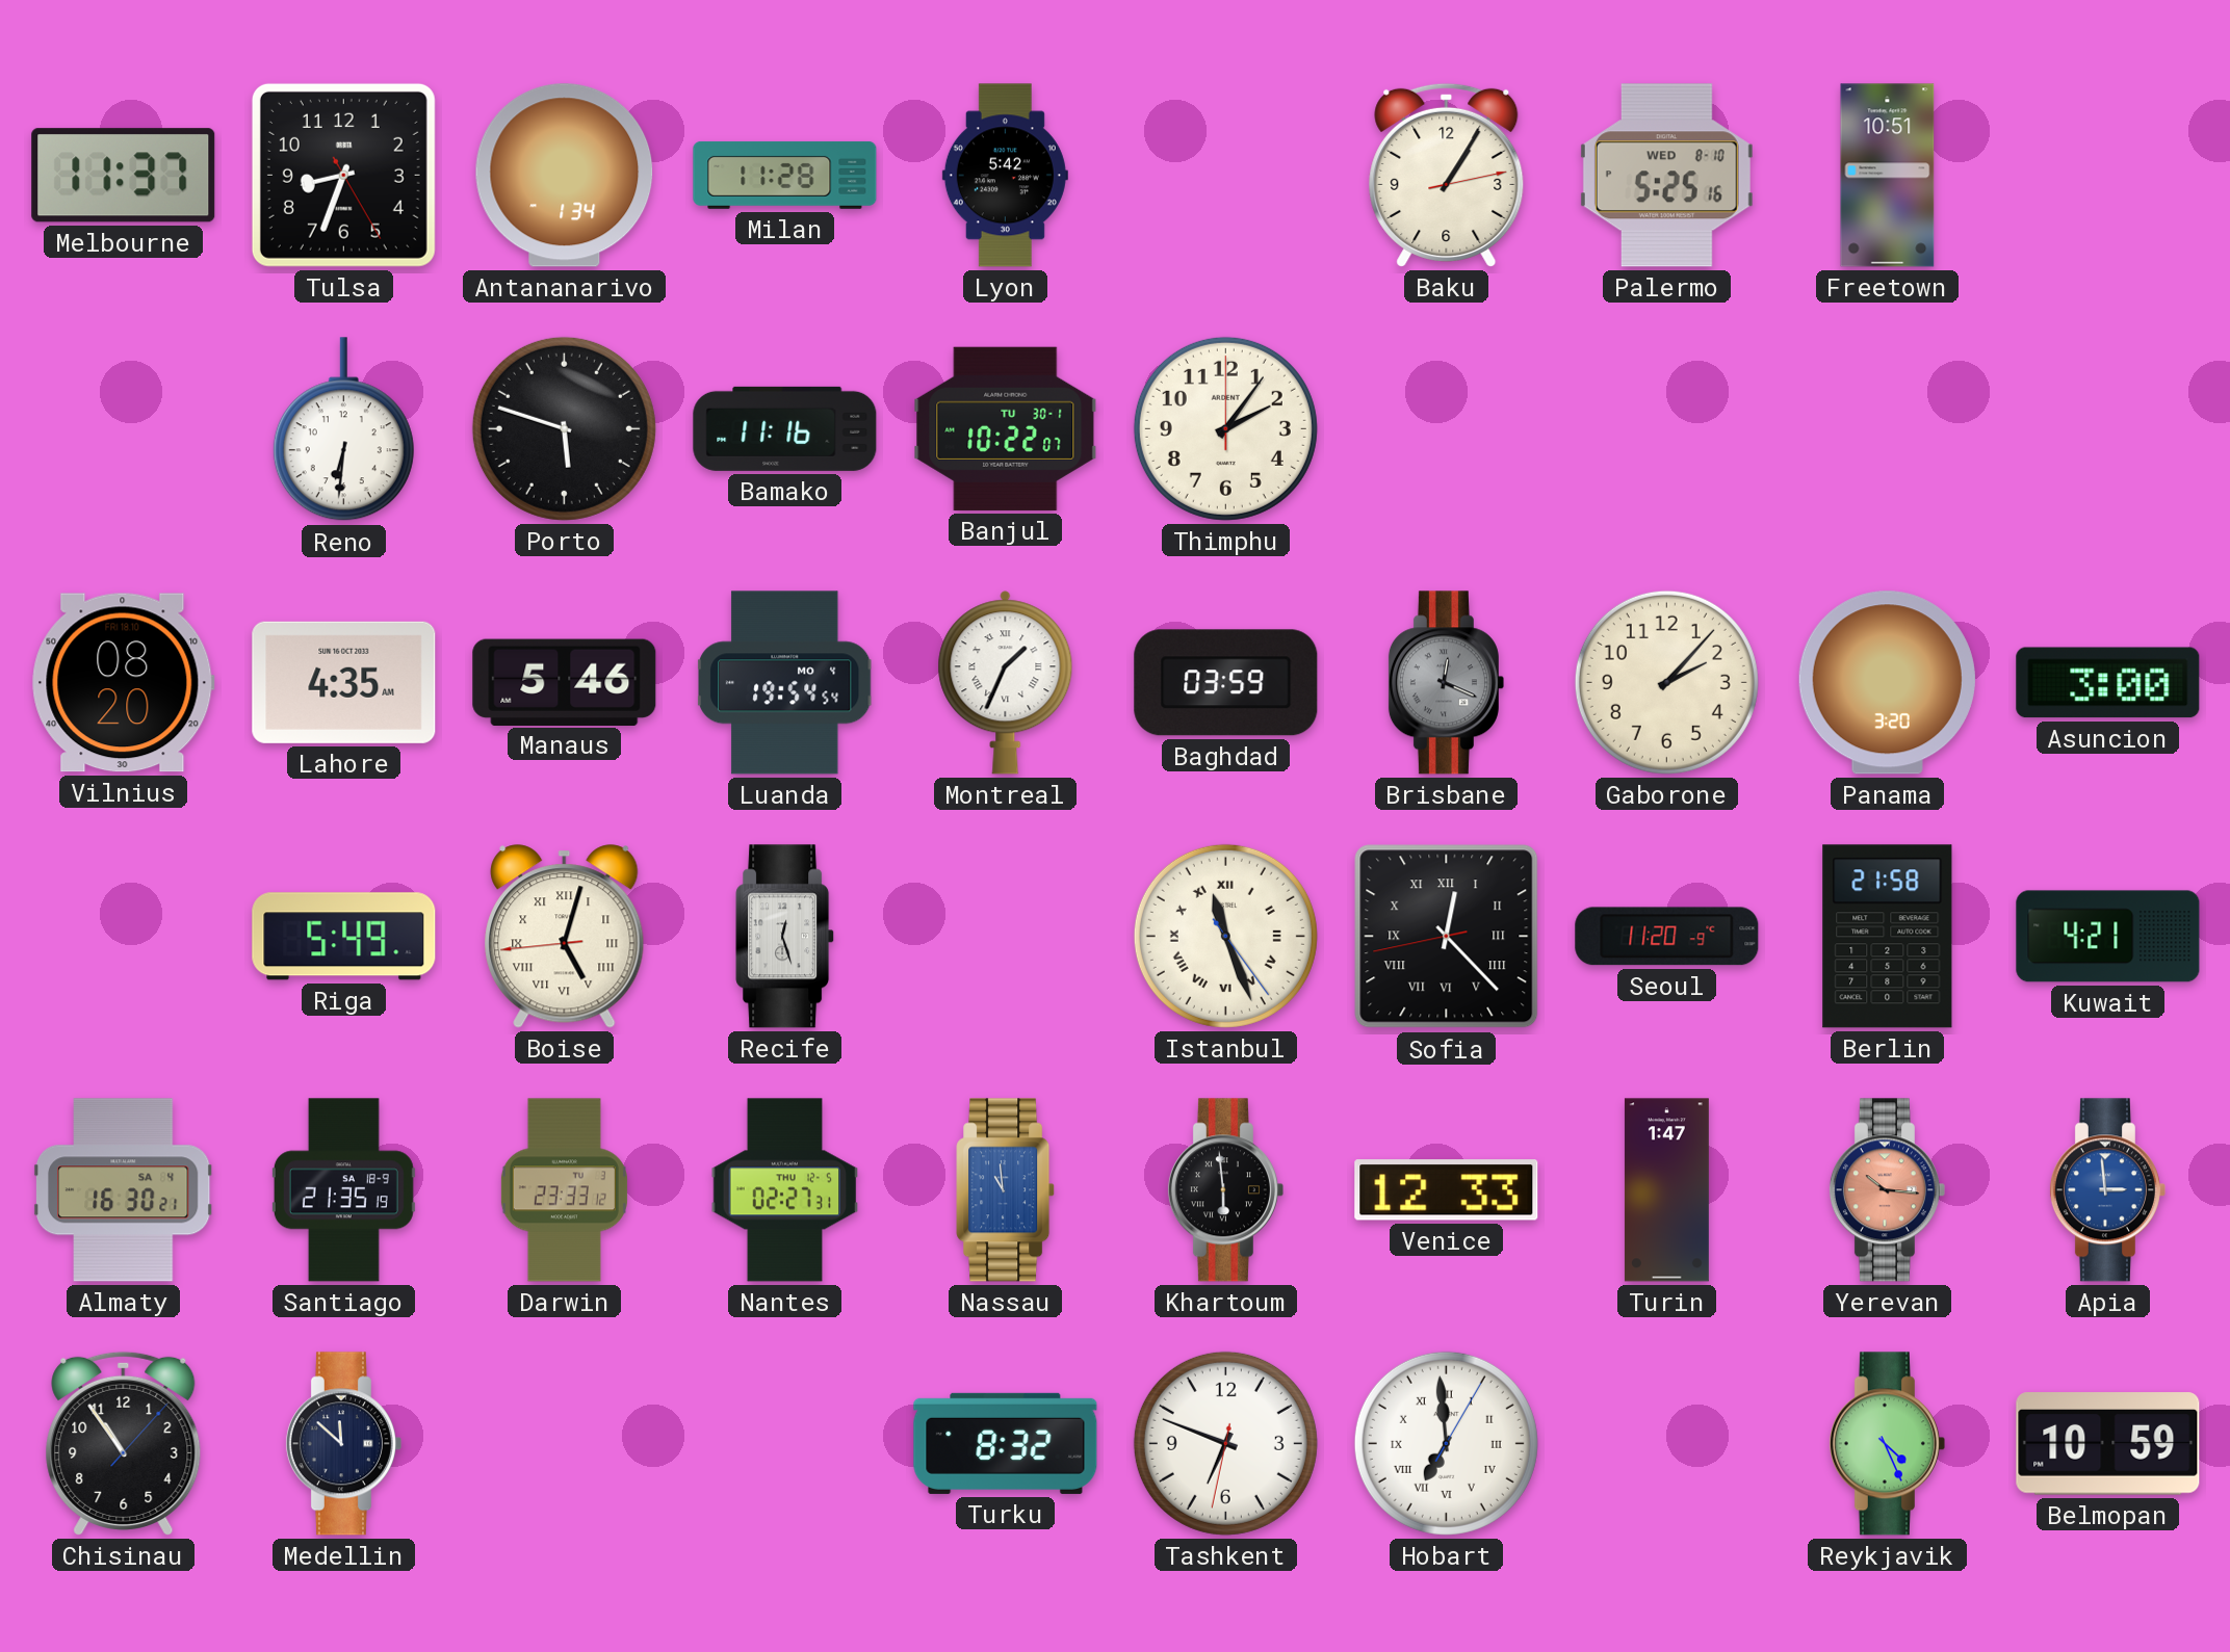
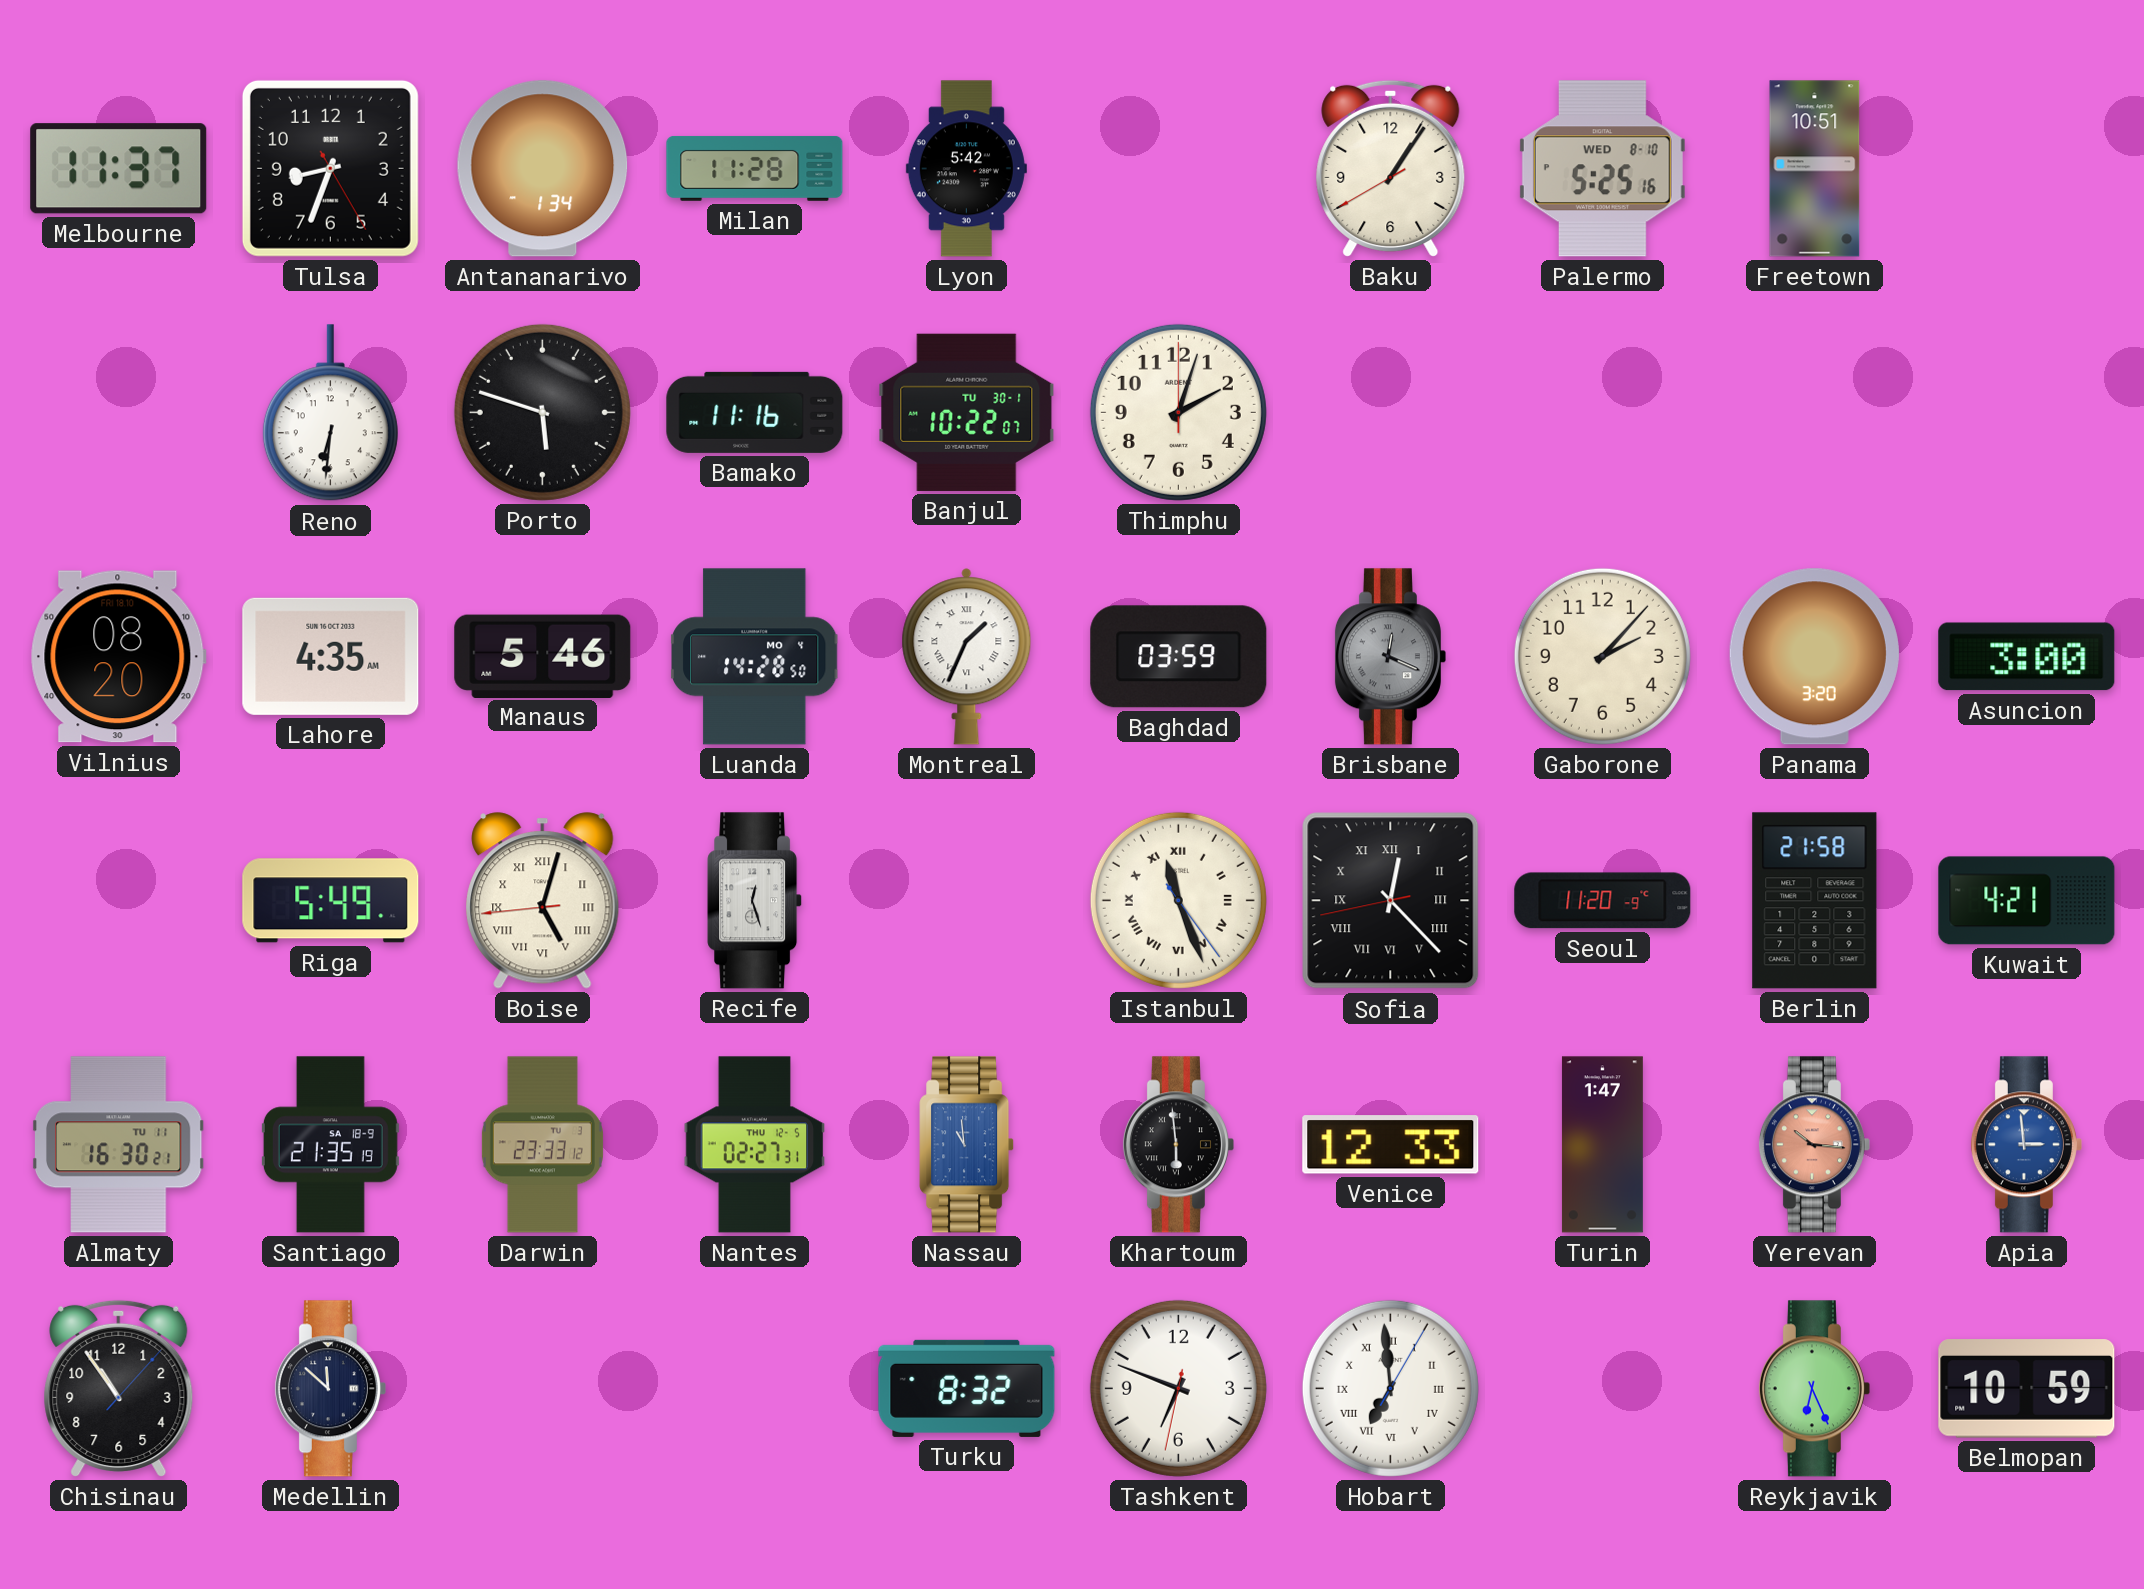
Baku: 1:05:13 -> 1:05:40 (1391, 168)
Thimphu: 2:06 -> 2:03 (1178, 412)
Luanda: 19:54 -> 14:28 (756, 657)
Almaty date: SA 4 -> TU 11 (118, 1145)
Reykjavik: 4:26 -> 6:26 (1814, 1389)
